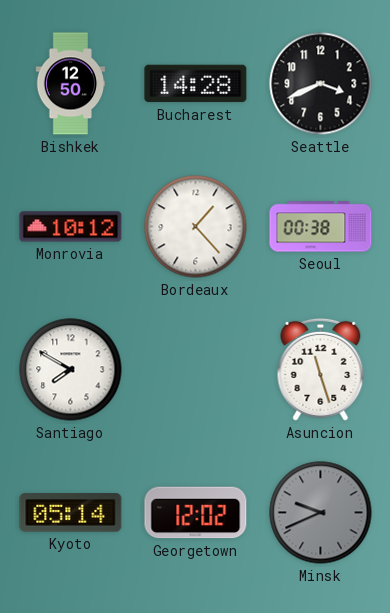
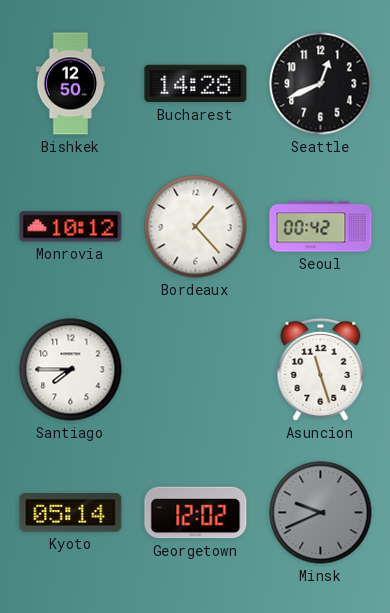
Seattle: 3:41 -> 12:41 (321, 84)
Seoul: 00:38 -> 00:42 (321, 227)
Santiago: 7:50 -> 7:45 (71, 370)
